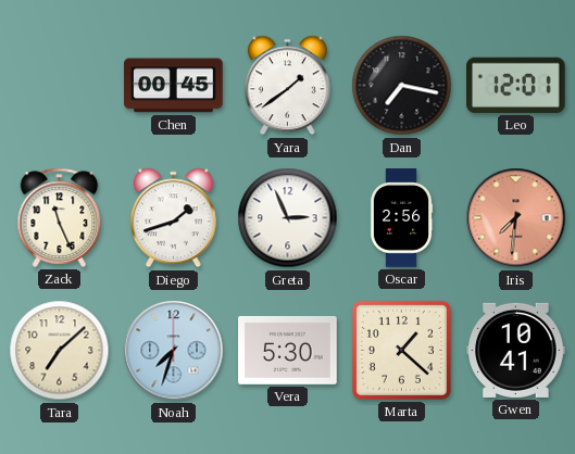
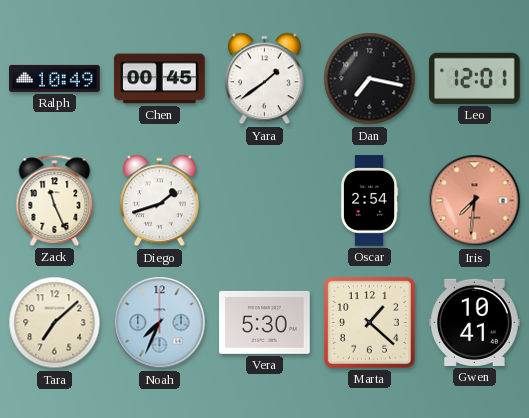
Ralph: none -> 10:49 (55, 78)
Greta: 2:56 -> none (288, 218)
Oscar: 2:56 -> 2:54 (369, 201)
Noah: 7:33 -> 7:34 (160, 323)
